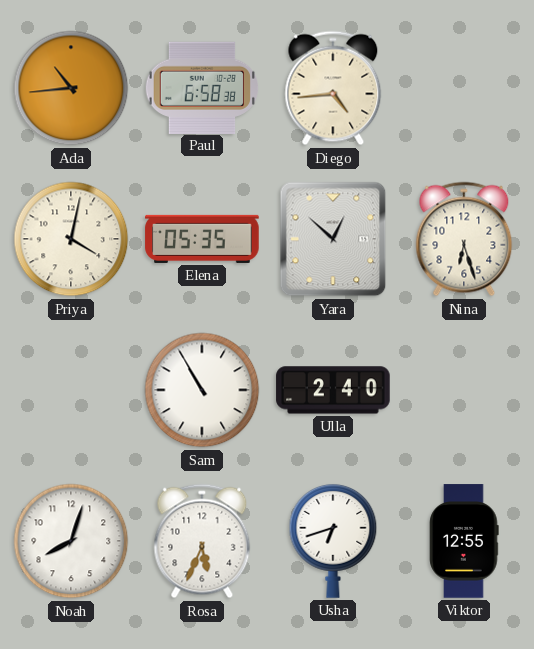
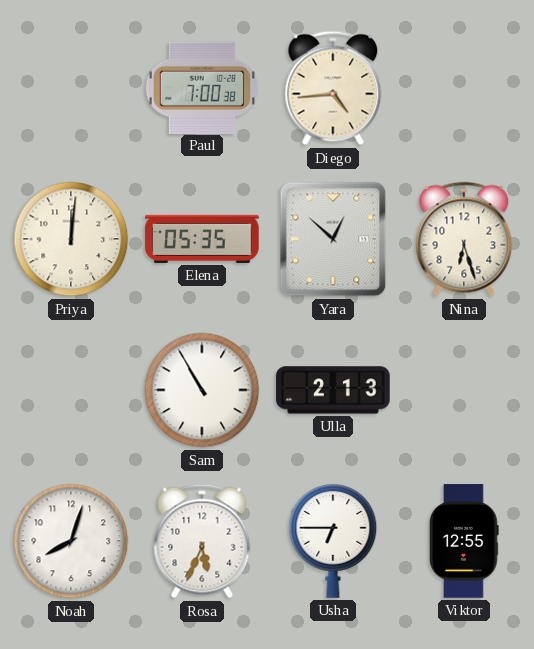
Ada: 10:44 -> none (71, 88)
Paul: 6:58 -> 7:00 (201, 87)
Priya: 4:02 -> 12:01 (71, 239)
Ulla: 2:40 -> 2:13 (333, 390)
Usha: 6:42 -> 6:45 (333, 541)
